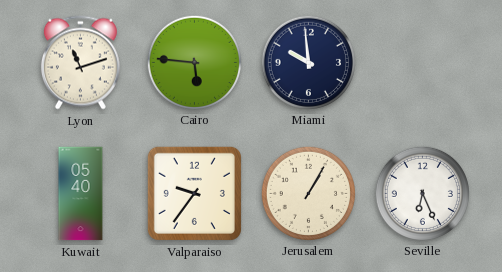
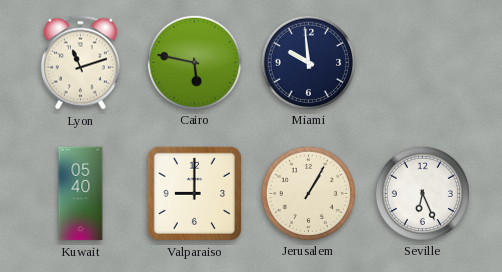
Cairo: 5:46 -> 5:47 (194, 62)
Valparaiso: 9:36 -> 9:00 (194, 193)
